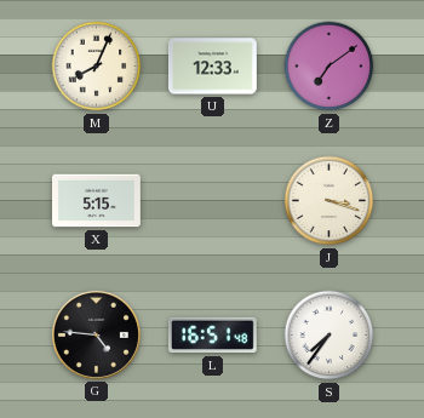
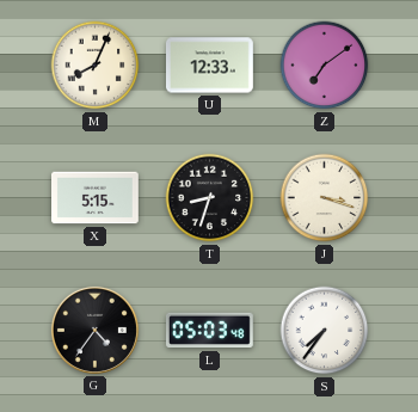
T: none -> 8:33 (210, 198)
G: 4:46 -> 4:36 (94, 330)
L: 16:51 -> 05:03 (209, 331)
